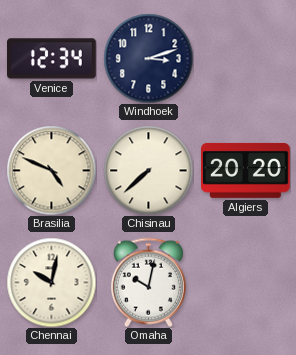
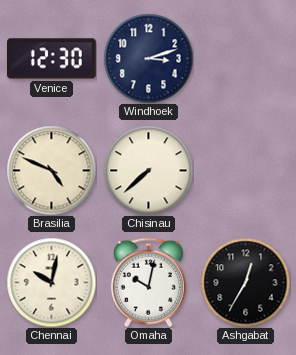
Venice: 12:34 -> 12:30 (52, 59)
Algiers: 20:20 -> none (246, 170)
Ashgabat: none -> 12:35 (245, 282)
